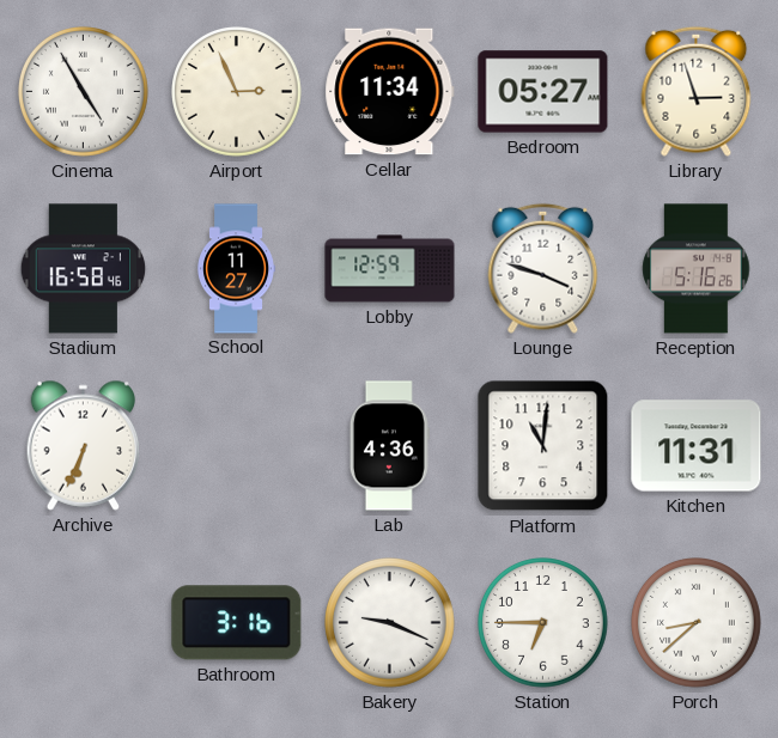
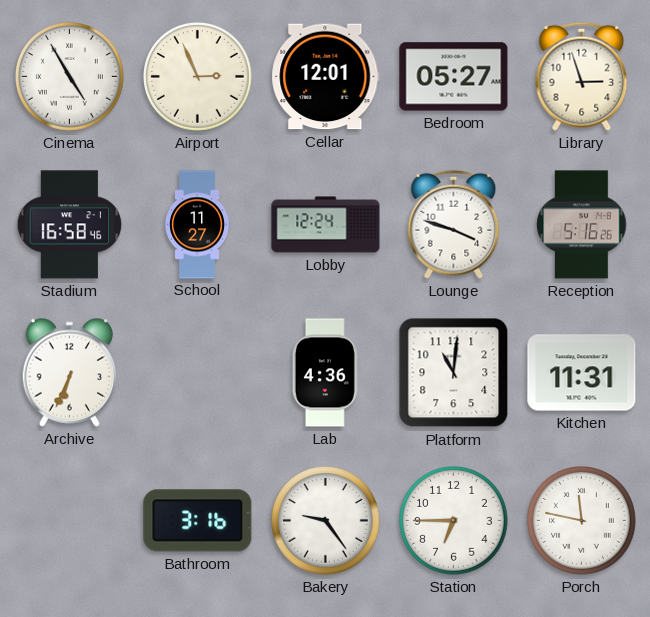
Cellar: 11:34 -> 12:01 (326, 77)
Lobby: 12:59 -> 12:24 (326, 225)
Bakery: 9:19 -> 9:24 (326, 521)
Porch: 8:38 -> 11:47 (582, 521)
